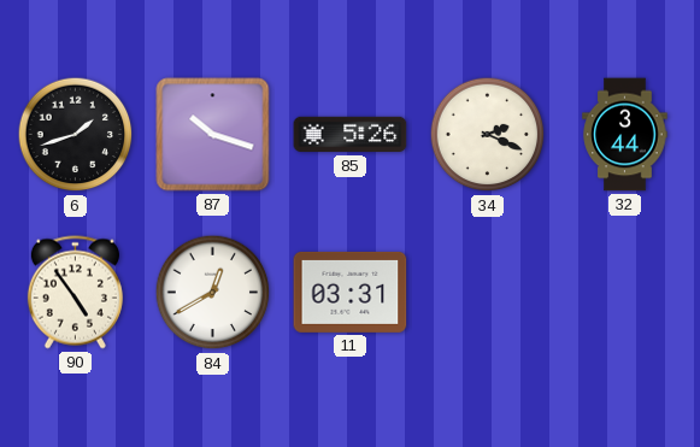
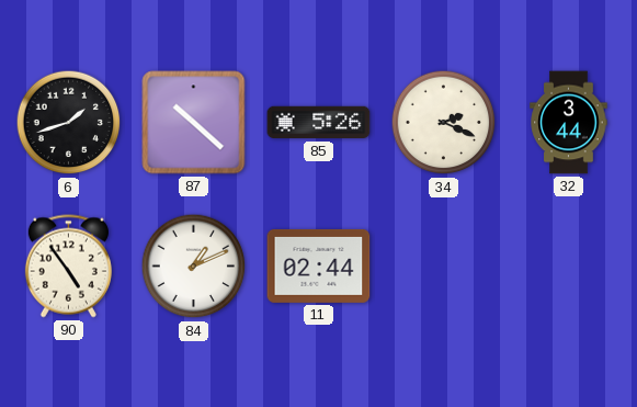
87: 10:18 -> 10:22 (194, 123)
84: 12:40 -> 1:11 (194, 267)
11: 03:31 -> 02:44 (319, 265)
